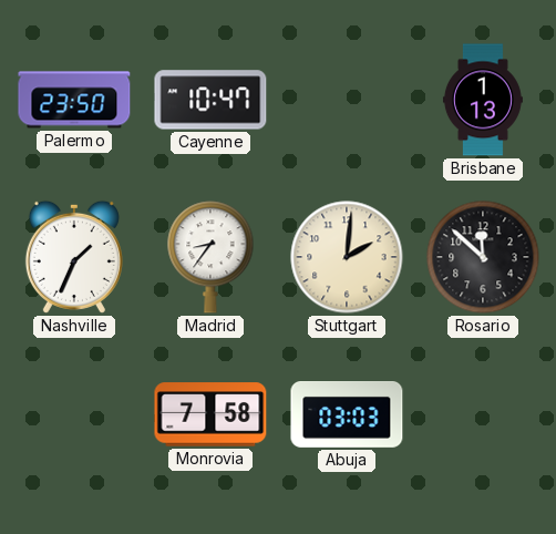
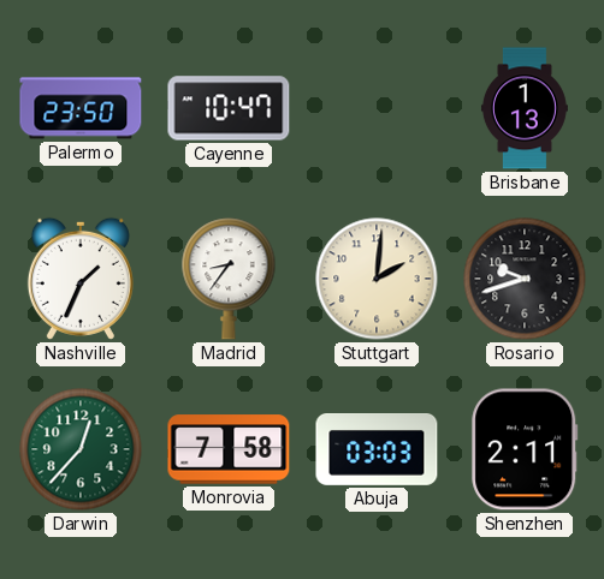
Rosario: 11:52 -> 9:42 (525, 279)
Darwin: none -> 12:37 (81, 449)
Shenzhen: none -> 2:11 (525, 449)
